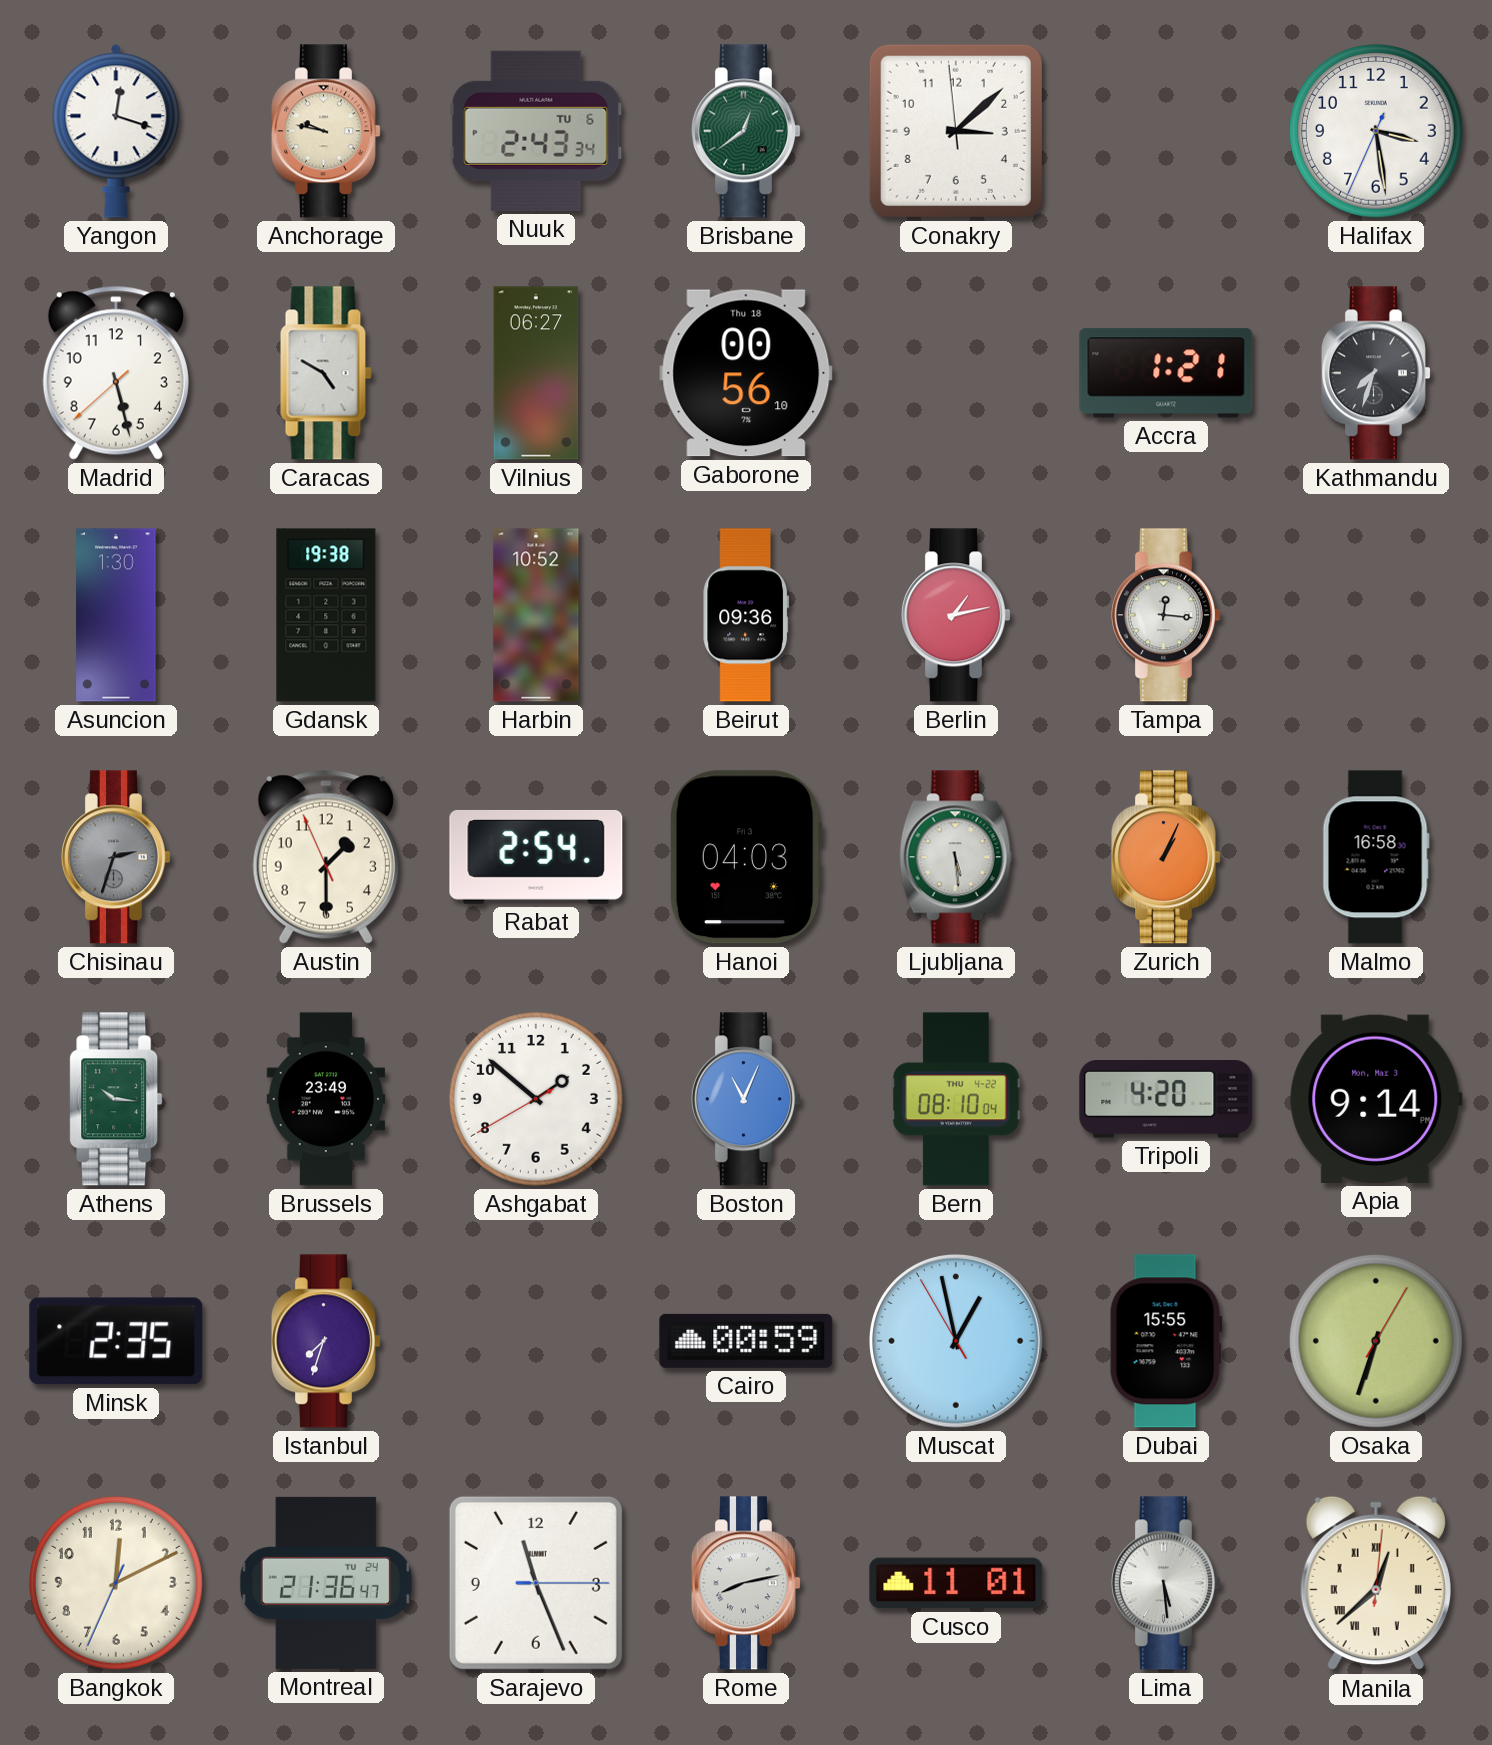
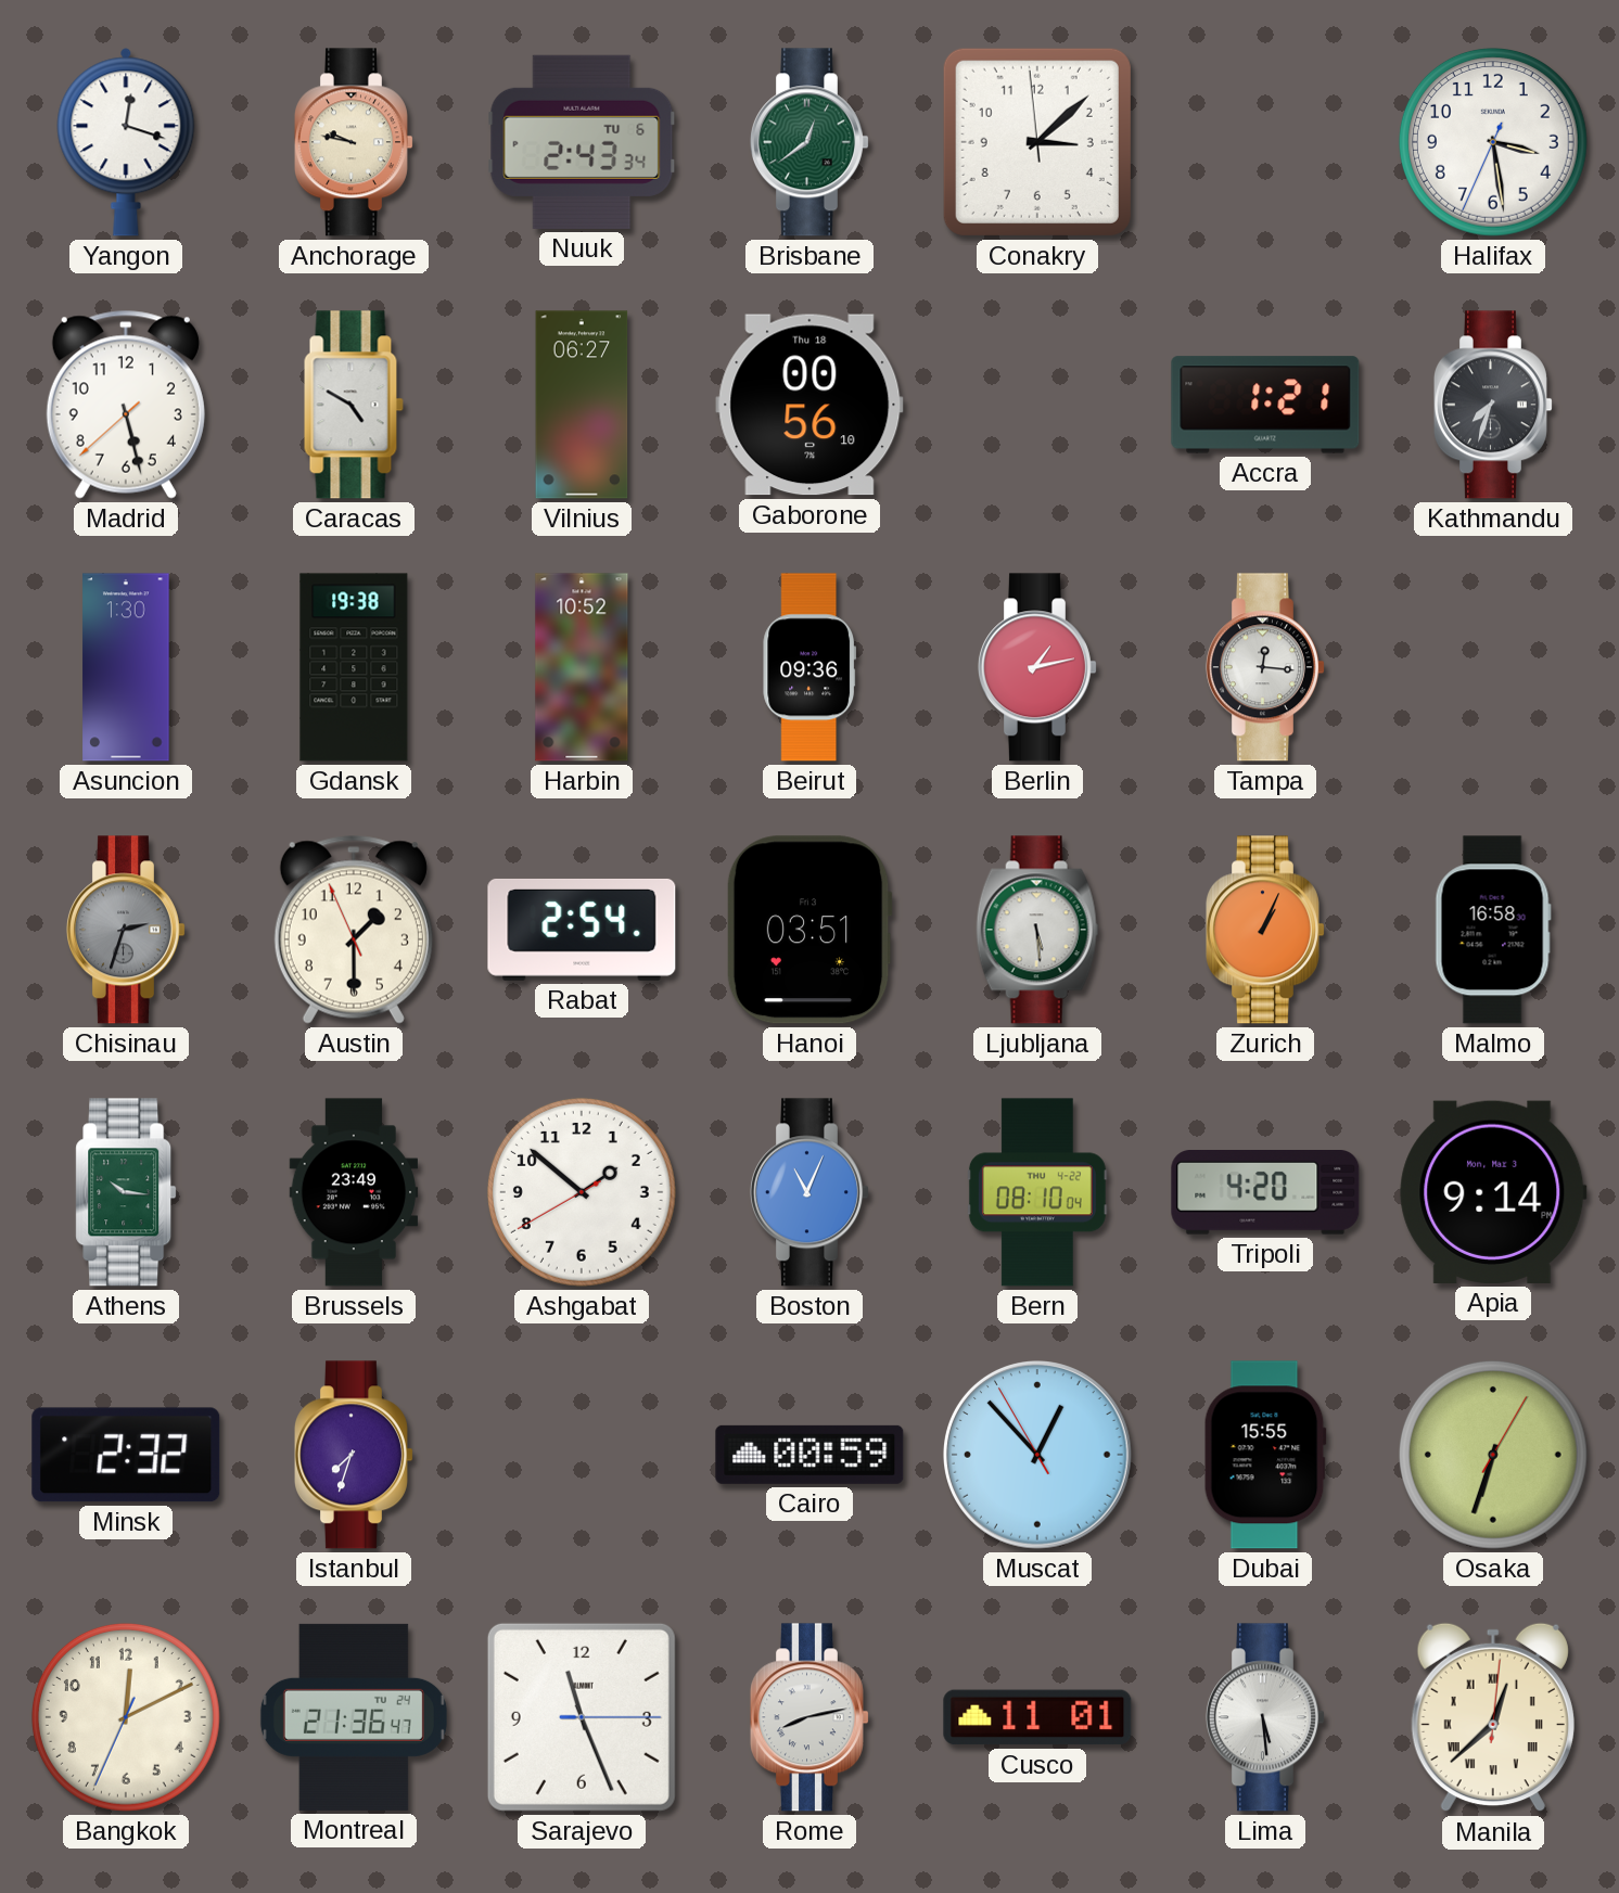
Hanoi: 04:03 -> 03:51 (809, 930)
Minsk: 2:35 -> 2:32 (126, 1455)
Muscat: 12:57 -> 12:52 (1038, 1456)
